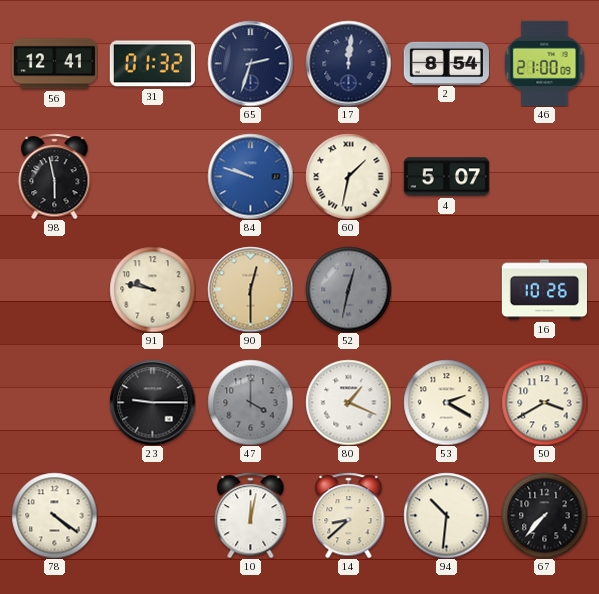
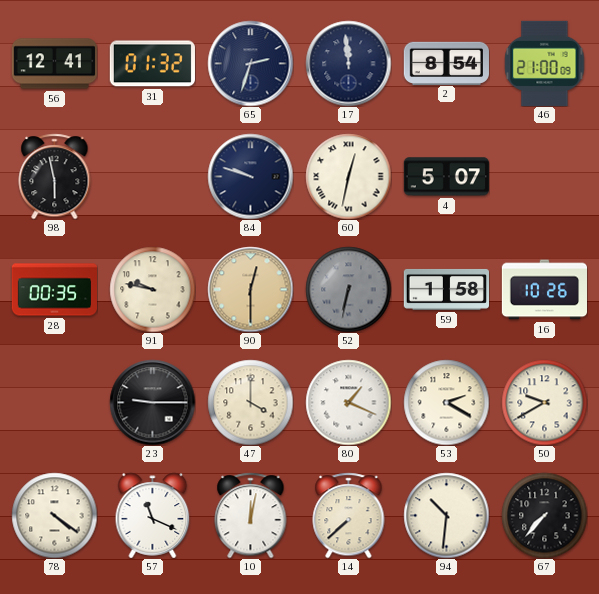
17: 12:01 -> 11:59 (348, 63)
84 dial: blue -> navy (250, 176)
60: 1:32 -> 12:32 (348, 176)
28: none -> 00:35 (54, 290)
52: 12:32 -> 6:32 (348, 289)
59: none -> 1:58 (446, 289)
47 dial: grey -> cream (250, 402)
50: 3:40 -> 9:40 (544, 402)
57: none -> 11:19 (153, 515)
14: 8:38 -> 7:38 (349, 515)
